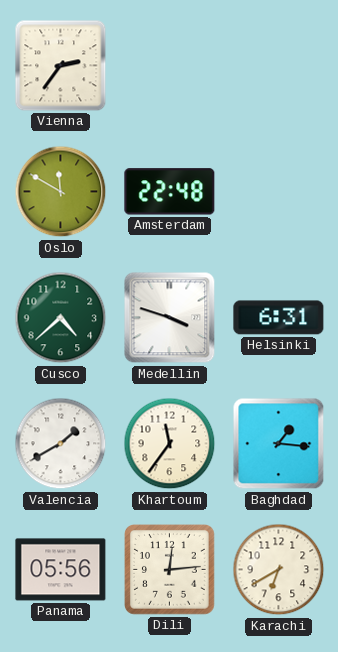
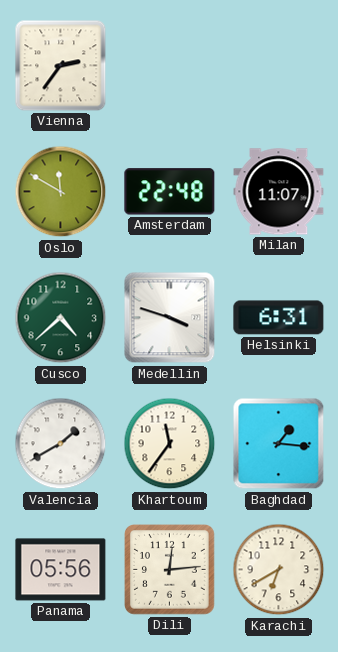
Milan: none -> 11:07 (279, 192)
